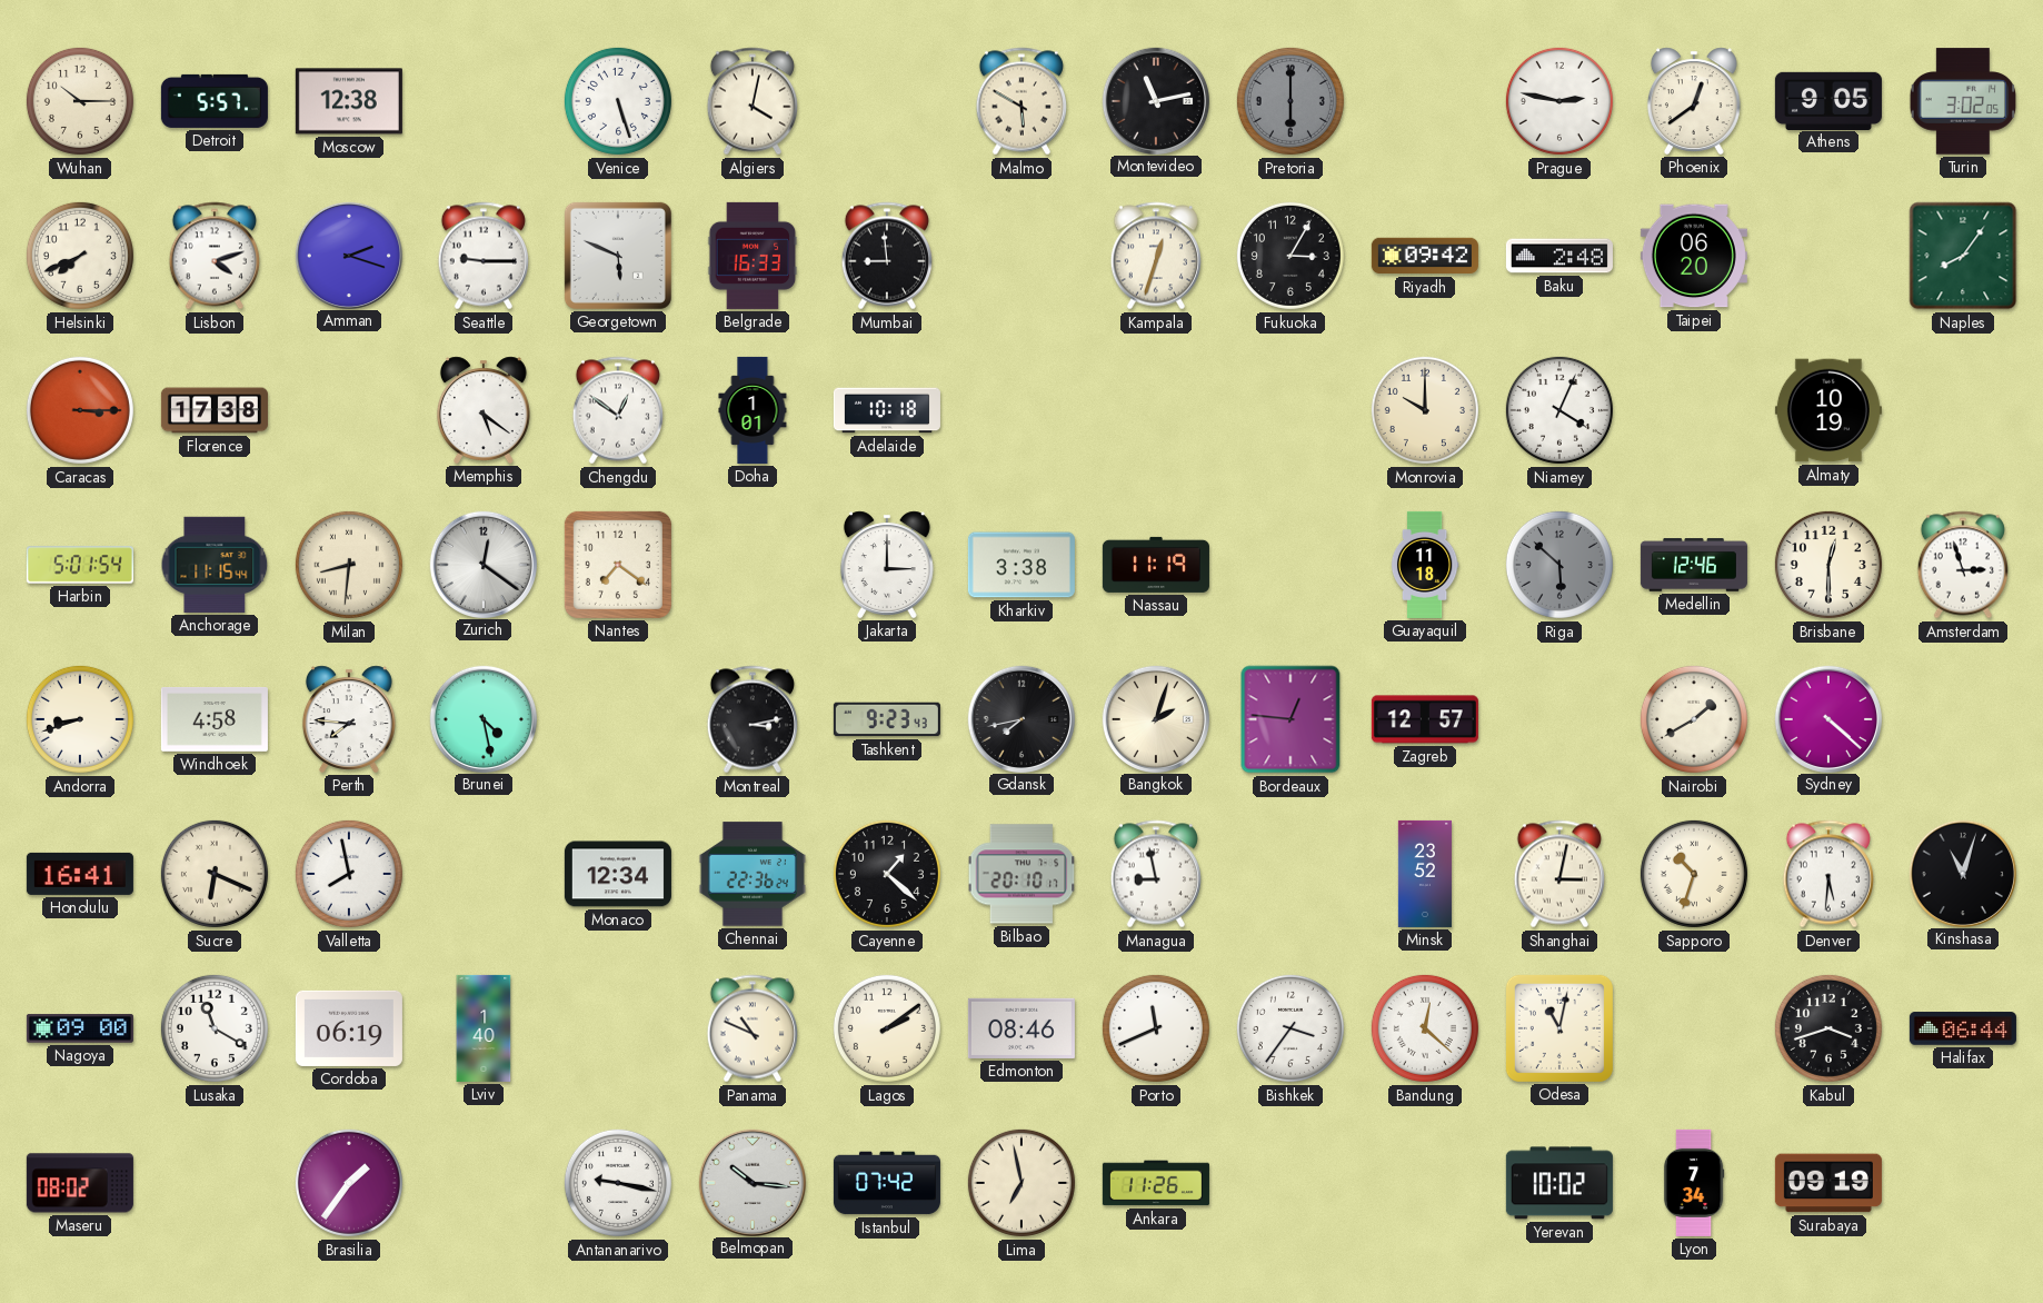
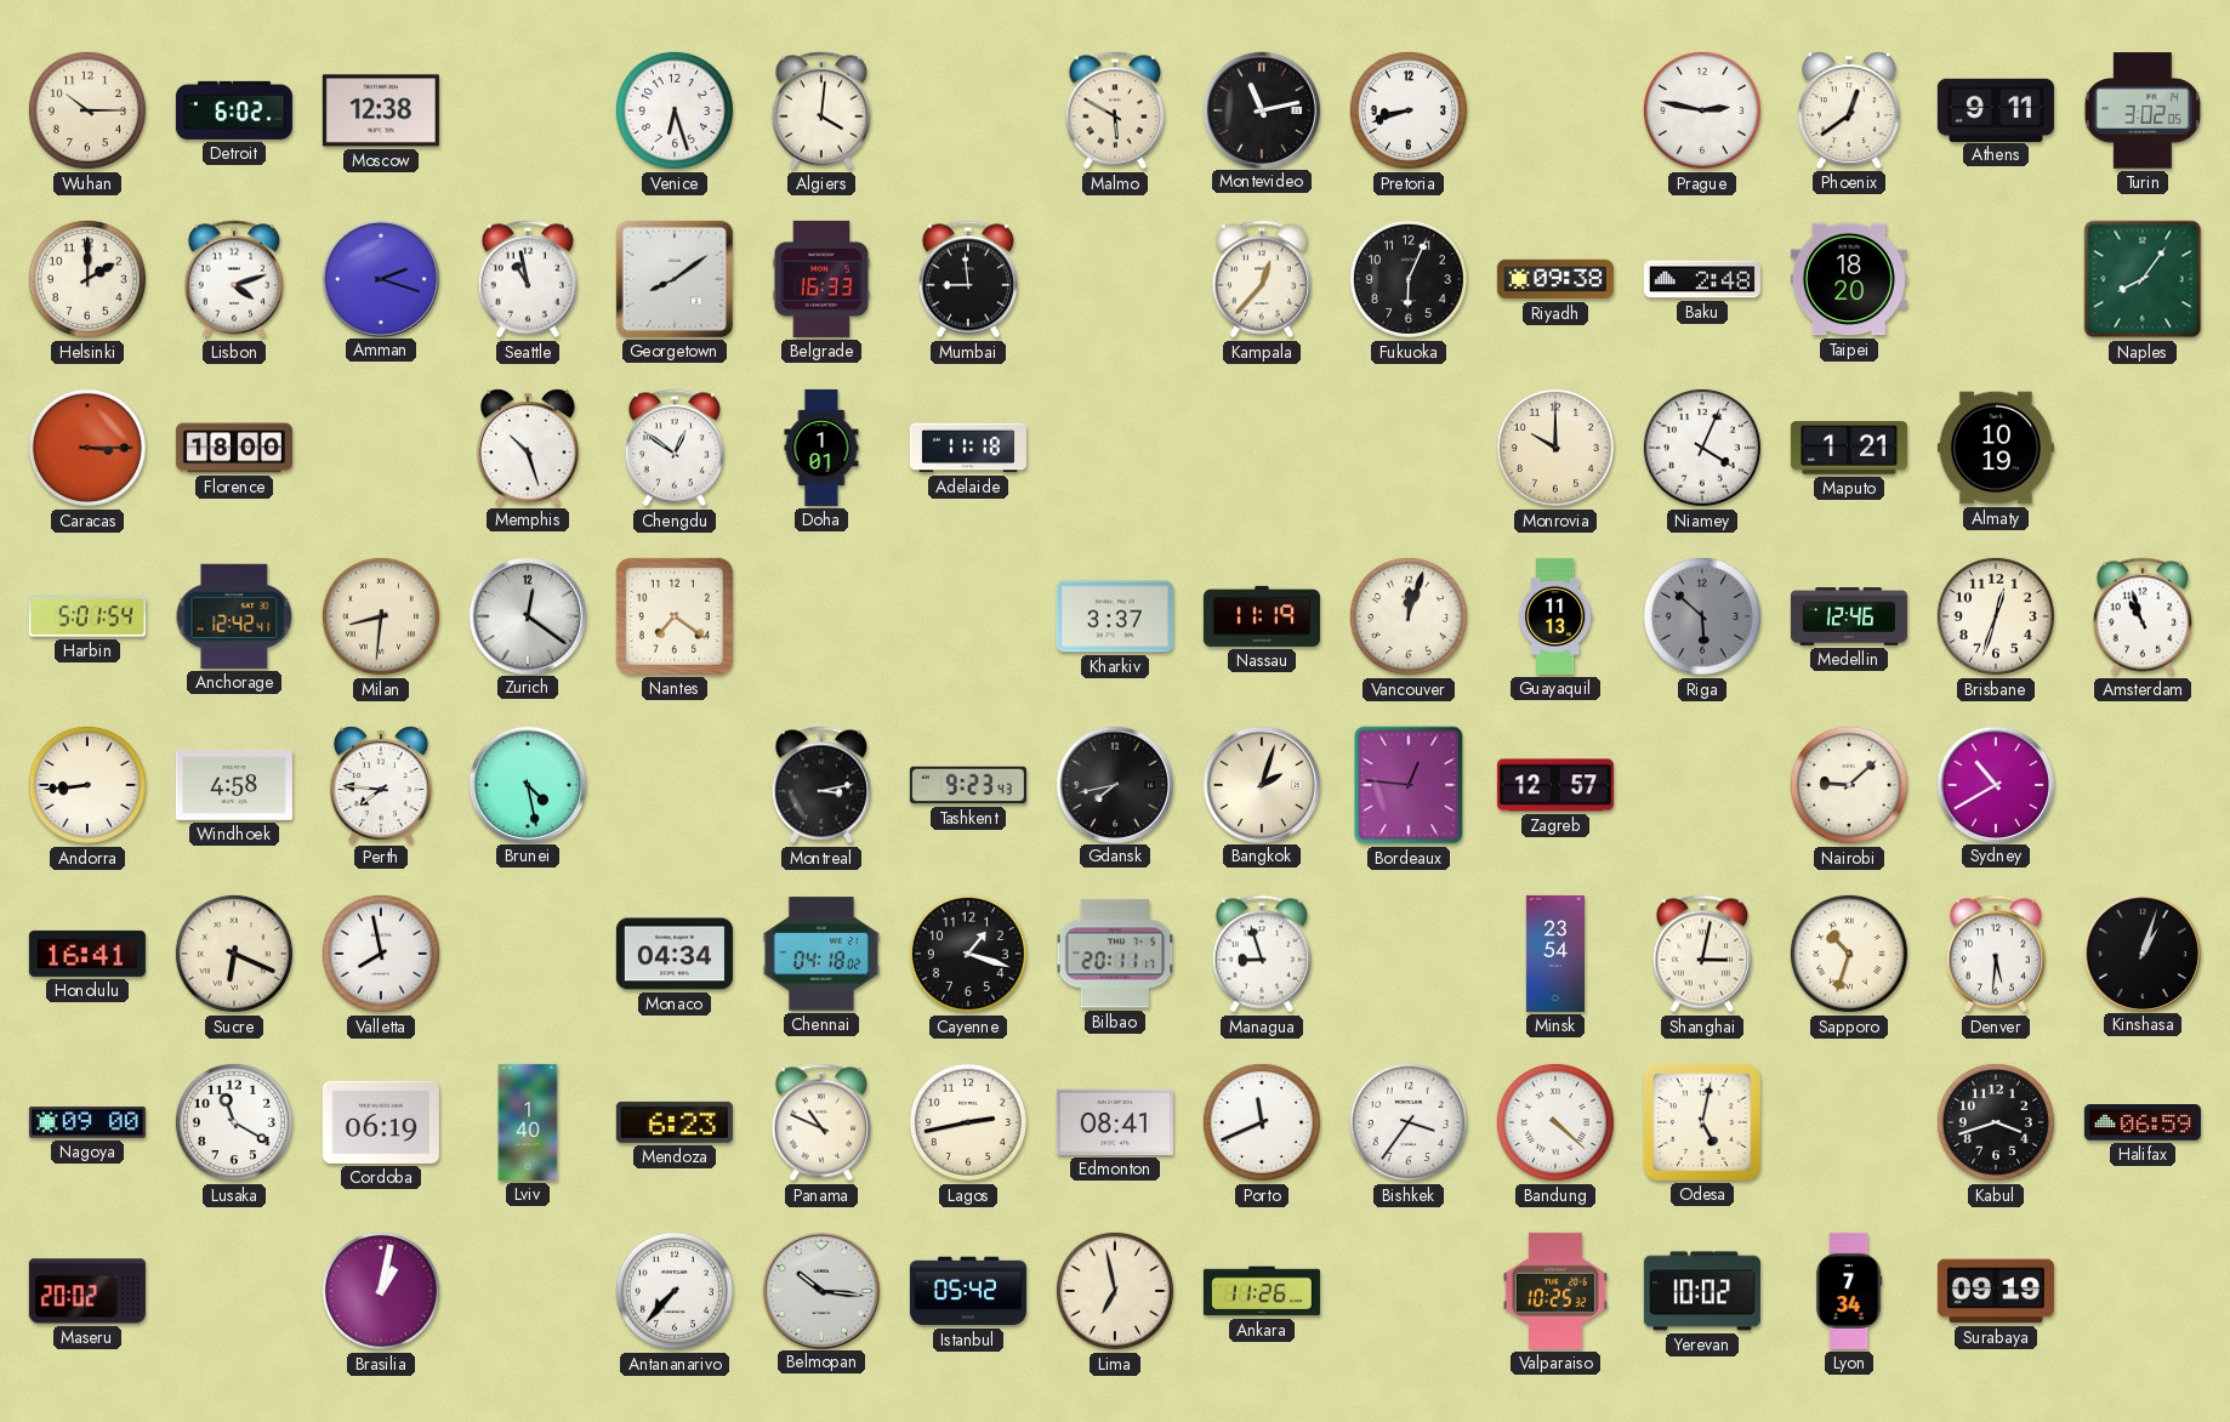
Detroit: 5:57 -> 6:02 (234, 110)
Venice: 5:27 -> 6:27 (675, 110)
Algiers: 4:02 -> 4:01 (820, 110)
Pretoria: 6:00 -> 8:42 (1409, 110)
Pretoria dial: grey -> white (1409, 110)
Athens: 9:05 -> 9:11 (1996, 109)
Helsinki: 7:41 -> 2:00 (87, 279)
Seattle: 9:15 -> 10:58 (527, 279)
Georgetown: 5:49 -> 8:09 (675, 279)
Kampala: 12:33 -> 12:37 (1261, 279)
Fukuoka: 3:05 -> 6:04 (1409, 279)
Riyadh: 09:42 -> 09:38 (1555, 279)
Taipei: 06:20 -> 18:20 (1849, 279)
Florence: 17:38 -> 18:00 (234, 448)
Memphis: 5:21 -> 10:27 (528, 448)
Adelaide: 10:18 -> 11:18 (968, 448)
Maputo: none -> 1:21 (1849, 448)
Anchorage: 11:15 -> 12:42 (234, 616)
Jakarta: 3:00 -> none (887, 565)
Kharkiv: 3:38 -> 3:37 (1115, 616)
Vancouver: none -> 12:03 (1409, 616)
Guayaquil: 11:18 -> 11:13 (1555, 616)
Brisbane: 12:30 -> 12:33 (1996, 616)
Amsterdam: 2:57 -> 10:57 (2141, 616)
Andorra: 8:42 -> 8:44 (87, 785)
Nairobi: 1:40 -> 9:08 (1849, 785)
Sydney: 4:22 -> 10:40 (1995, 784)
Monaco: 12:34 -> 04:34 (675, 954)
Chennai: 22:36 -> 04:18 (821, 954)
Cayenne: 1:22 -> 1:18 (968, 954)
Bilbao: 20:10 -> 20:11 (1115, 954)
Managua: 8:58 -> 8:57 (1261, 954)
Minsk: 23:52 -> 23:54 (1555, 954)
Kinshasa: 11:03 -> 1:03 (2141, 952)
Mendoza: none -> 6:23 (675, 1122)
Lagos: 2:09 -> 2:43 (968, 1122)
Edmonton: 08:46 -> 08:41 (1115, 1122)
Bandung: 12:22 -> 4:22 (1555, 1122)
Odesa: 11:02 -> 5:02 (1702, 1122)
Halifax: 06:44 -> 06:59 (2143, 1122)
Maseru: 08:02 -> 20:02 (87, 1291)
Brasilia: 1:36 -> 1:02 (381, 1291)
Antananarivo: 9:17 -> 7:37 (675, 1291)
Istanbul: 07:42 -> 05:42 (968, 1291)
Valparaiso: none -> 10:25 (1555, 1291)
